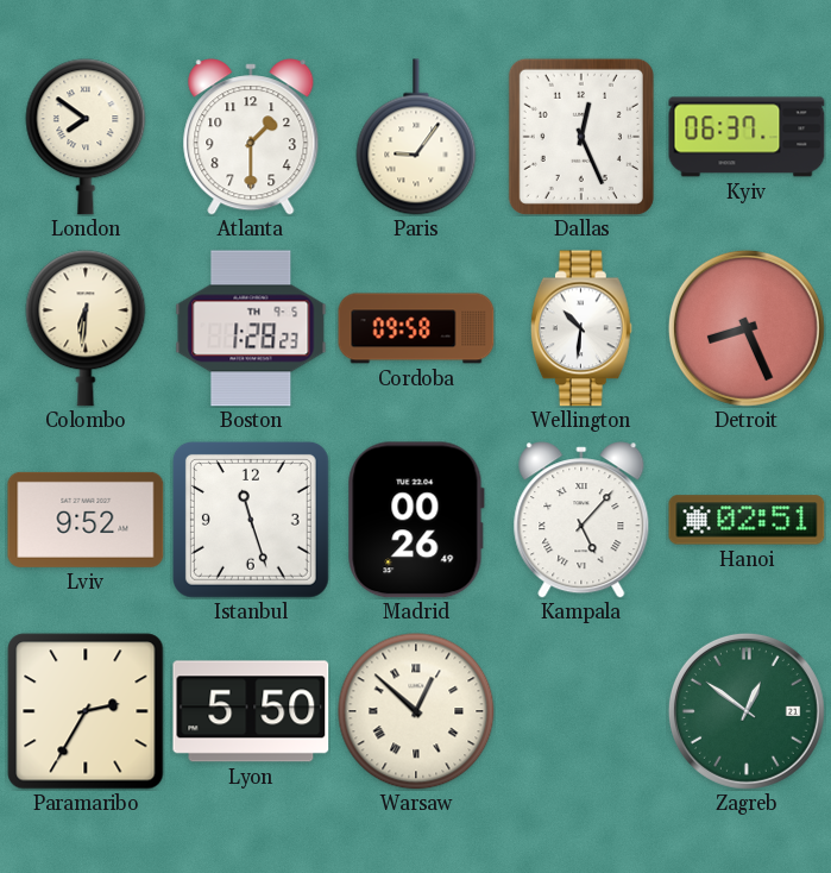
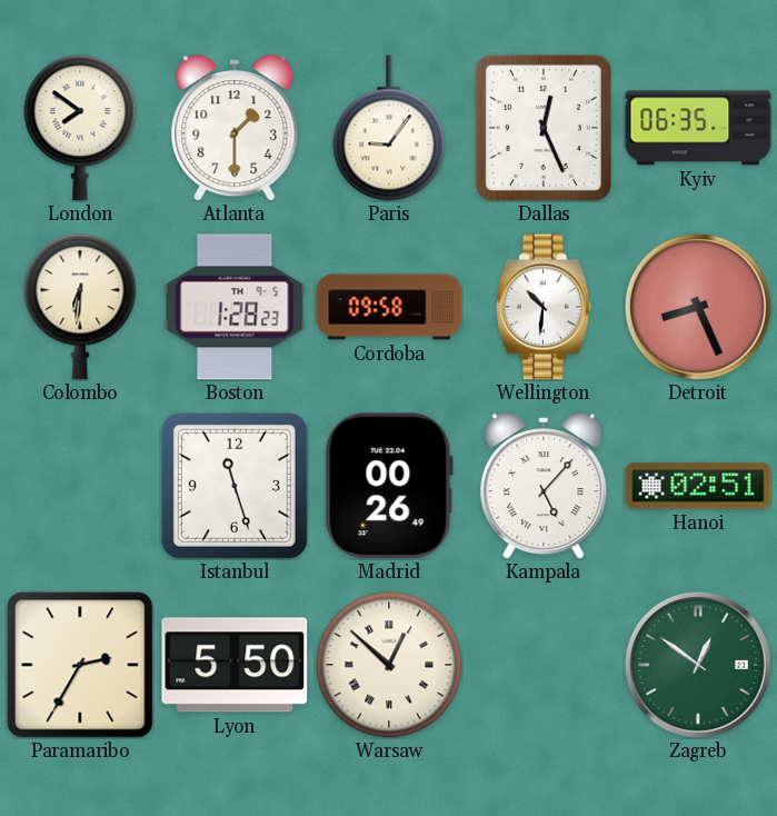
Kyiv: 06:37 -> 06:35 (698, 128)
Lviv: 9:52 -> none (86, 520)
